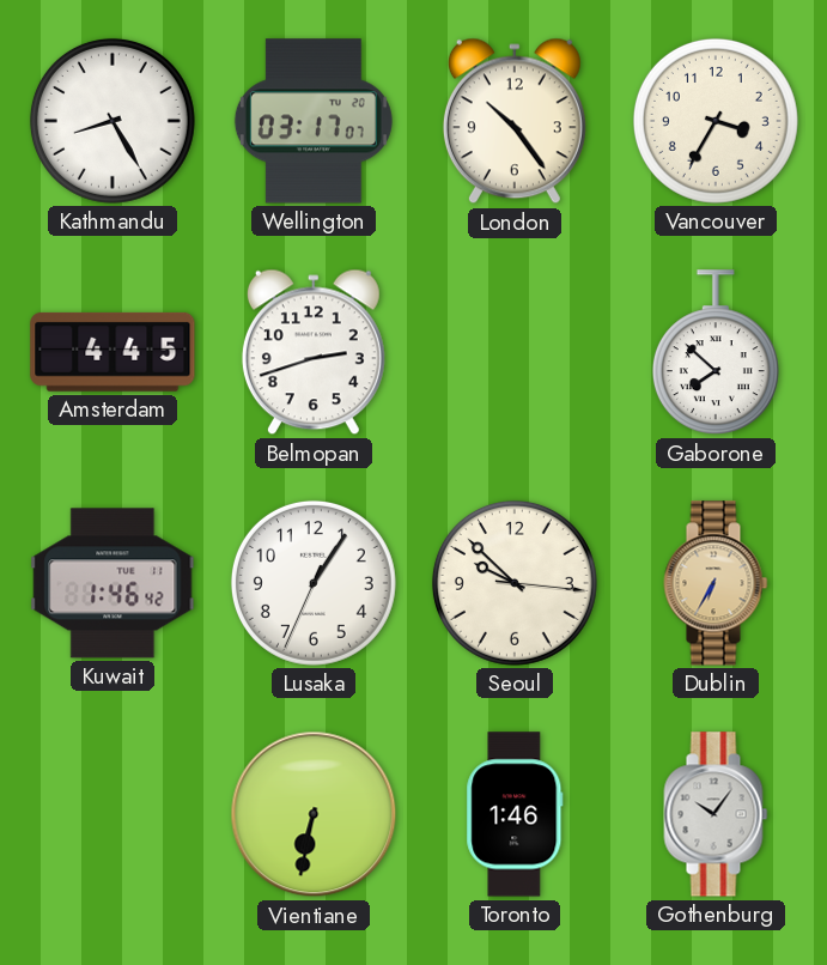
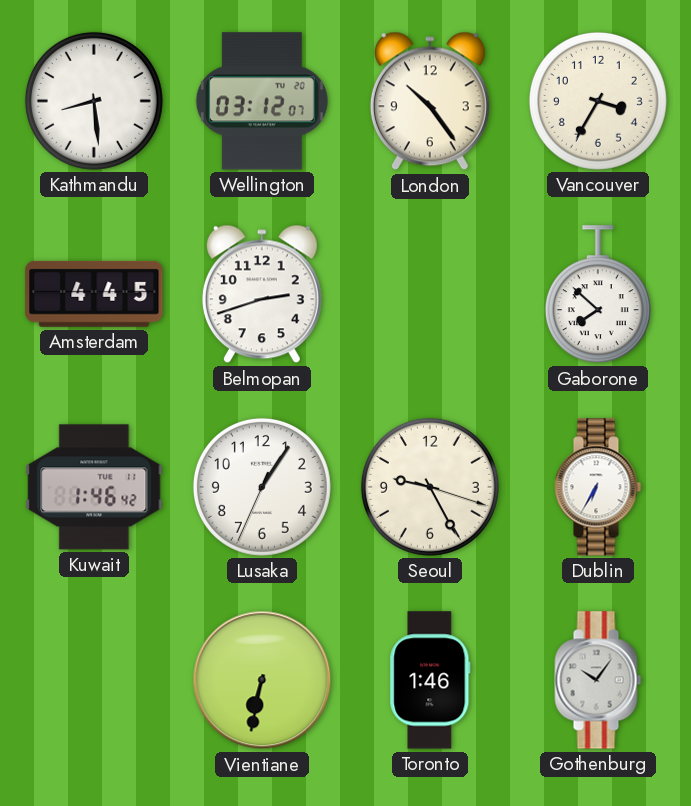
Kathmandu: 8:25 -> 8:29 (94, 101)
Wellington: 03:17 -> 03:12 (262, 101)
Seoul: 9:52 -> 9:25 (430, 487)
Dublin dial: champagne -> white (598, 487)
